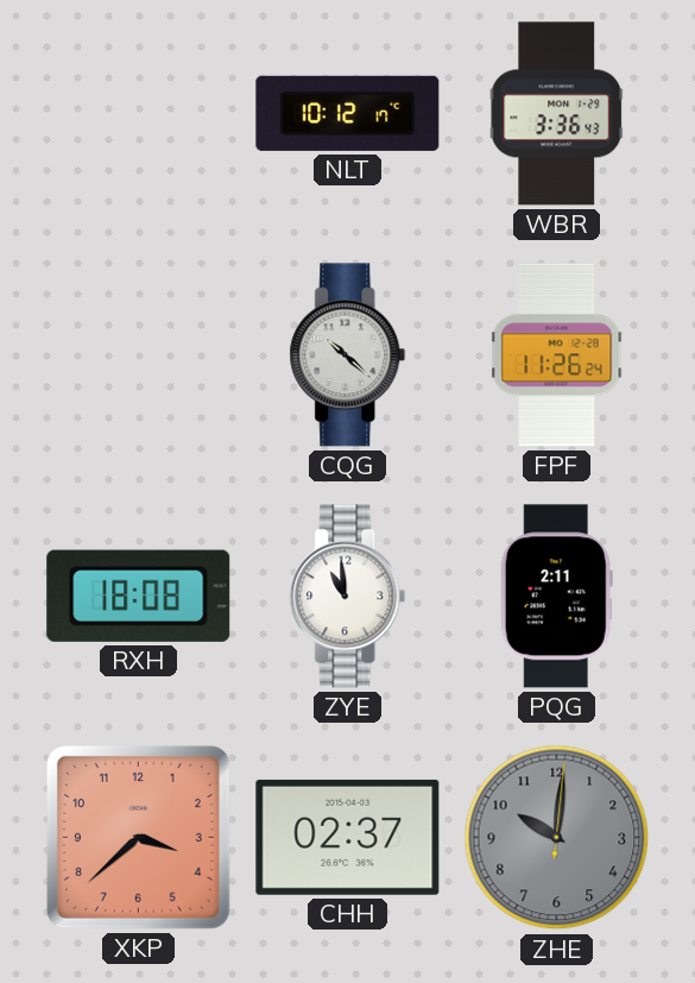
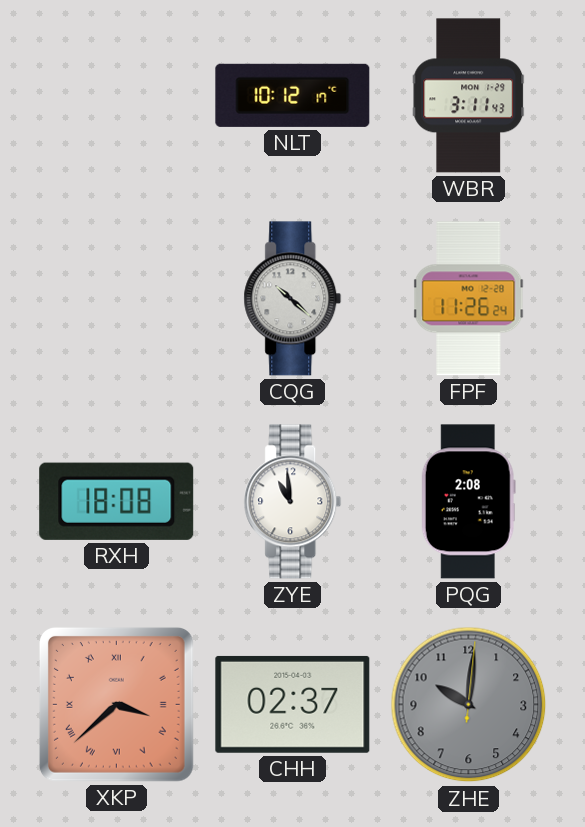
WBR: 3:36 -> 3:11 (469, 96)
PQG: 2:11 -> 2:08 (468, 502)
XKP numerals: Arabic -> Roman (116, 704)
